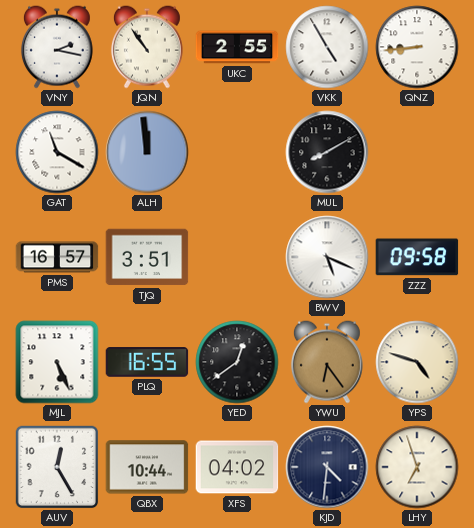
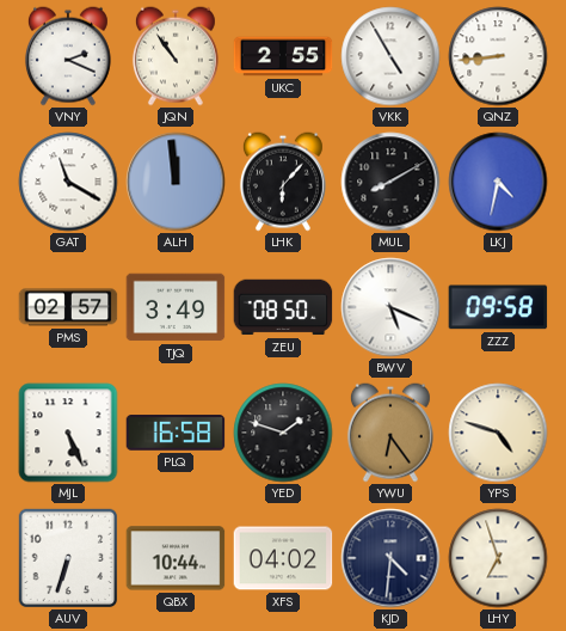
VNY: 2:17 -> 2:19 (68, 56)
LHK: none -> 6:07 (283, 182)
LKJ: none -> 4:32 (498, 182)
PMS: 16:57 -> 02:57 (68, 307)
TJQ: 3:51 -> 3:49 (176, 307)
ZEU: none -> 08:50 (283, 307)
PLQ: 16:55 -> 16:58 (176, 433)
YED: 12:39 -> 1:48 (283, 433)
AUV: 12:25 -> 6:33 (68, 558)
